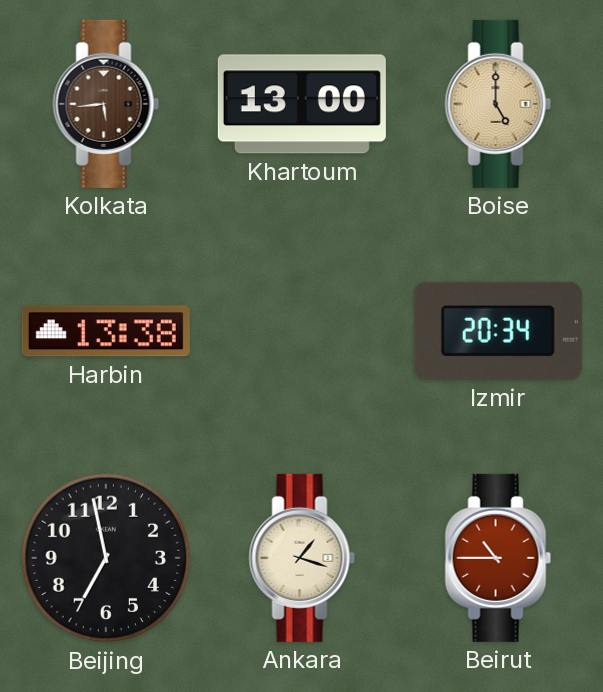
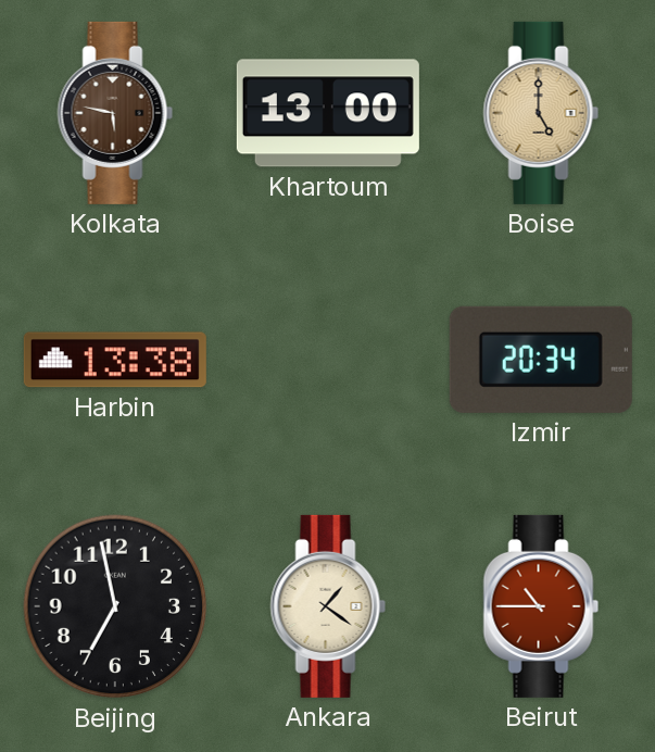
Kolkata: 5:44 -> 5:47 (115, 113)
Ankara: 1:18 -> 1:21 (328, 606)
